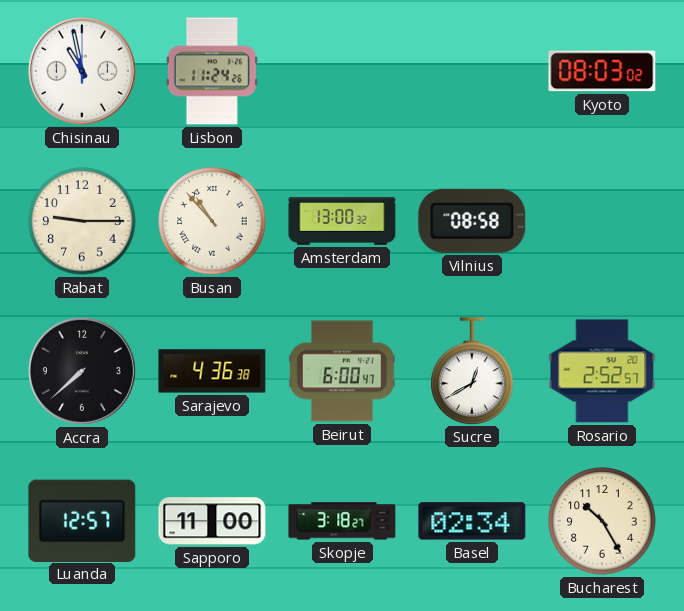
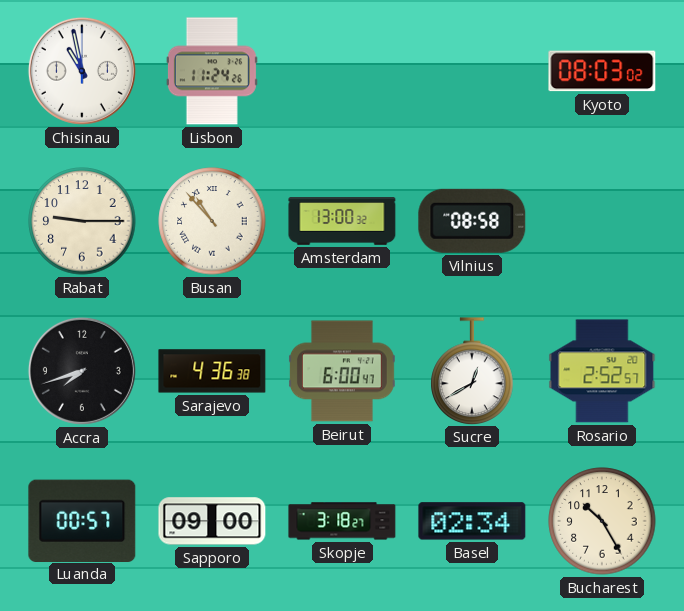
Accra: 7:38 -> 7:42 (82, 371)
Luanda: 12:57 -> 00:57 (82, 520)
Sapporo: 11:00 -> 09:00 (212, 521)
